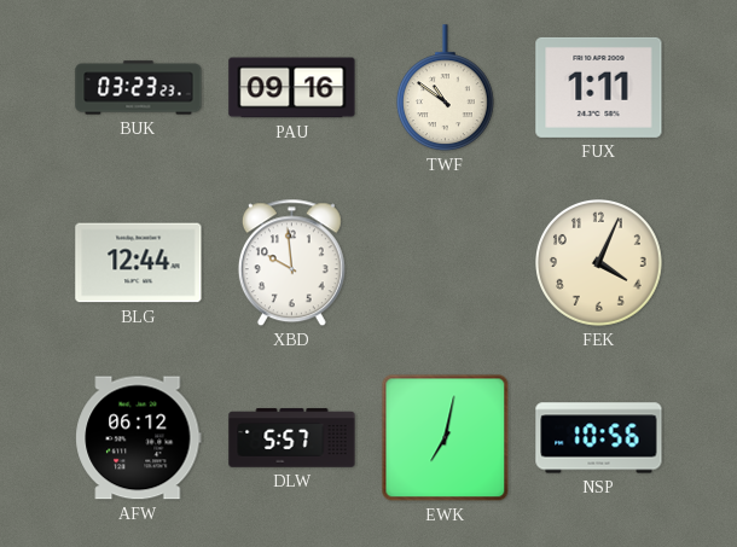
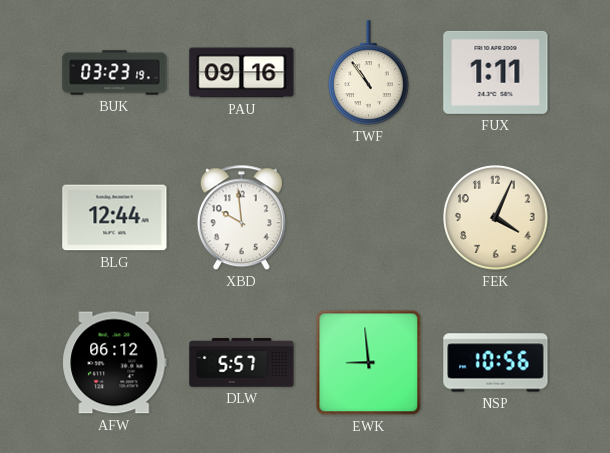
BUK: 03:23:23 -> 03:23:19 (115, 73)
TWF: 10:51 -> 10:54 (368, 73)
EWK: 7:02 -> 8:59 (369, 363)
